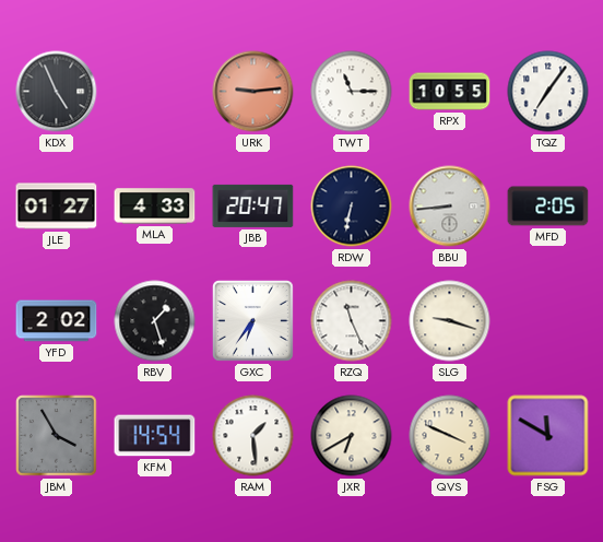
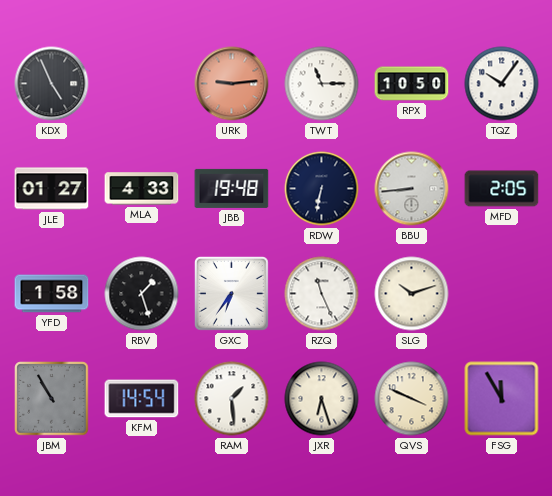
RPX: 10:55 -> 10:50 (412, 84)
TQZ: 7:06 -> 10:06 (502, 84)
JBB: 20:47 -> 19:48 (232, 188)
YFD: 2:02 -> 1:58 (52, 294)
SLG: 9:18 -> 10:12 (412, 294)
JBM: 3:55 -> 10:55 (52, 399)
JXR: 6:40 -> 6:27 (322, 399)
FSG: 11:50 -> 11:55 (502, 399)
